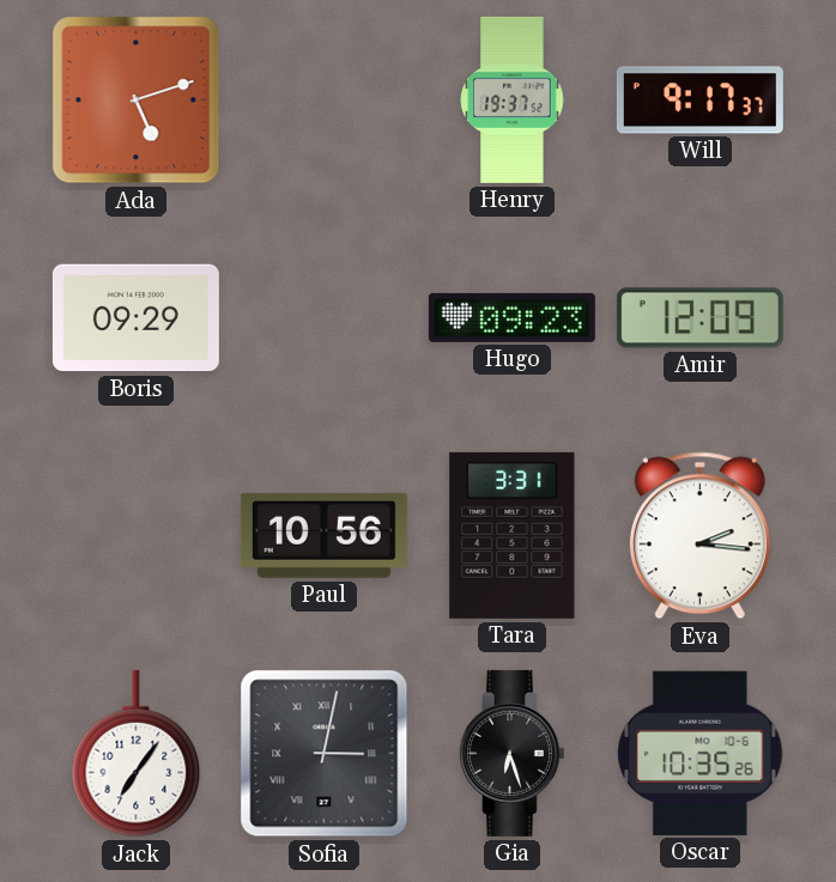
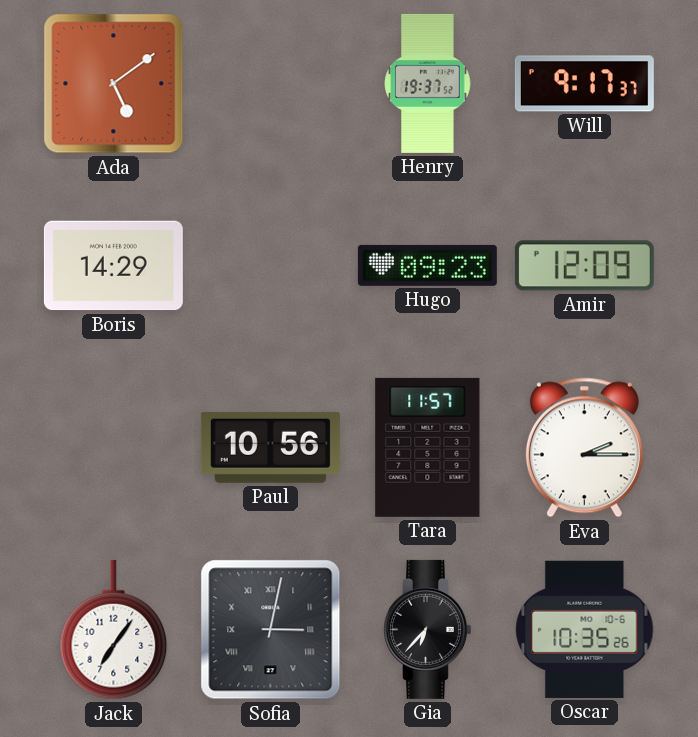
Ada: 5:12 -> 5:09 (114, 84)
Boris: 09:29 -> 14:29 (113, 266)
Tara: 3:31 -> 11:57 (428, 447)
Eva: 2:16 -> 2:15 (584, 448)
Gia: 6:27 -> 6:37 (428, 629)
